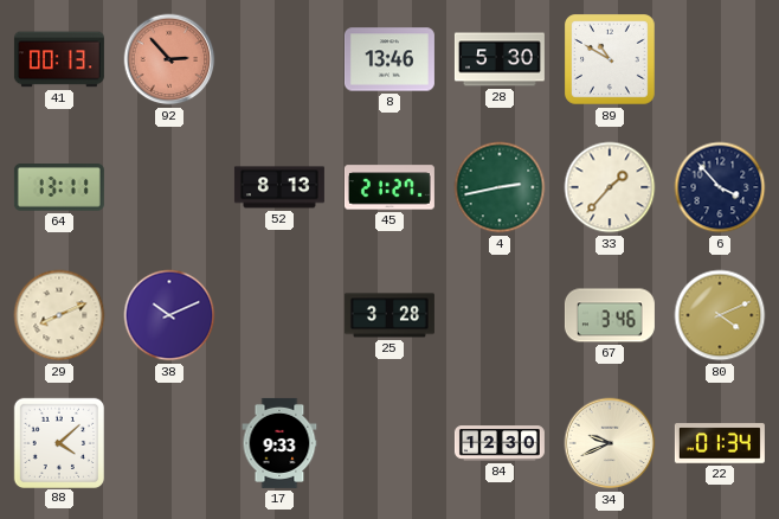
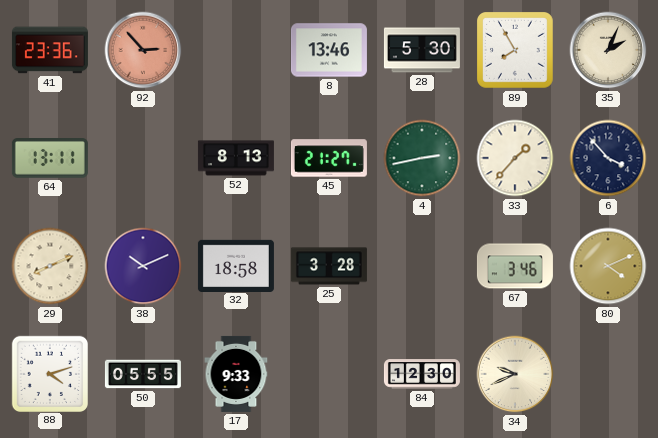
41: 00:13 -> 23:36 (50, 50)
89: 10:50 -> 7:55 (516, 51)
35: none -> 2:04 (608, 50)
32: none -> 18:58 (236, 265)
88: 4:08 -> 4:12 (49, 373)
50: none -> 05:55 (143, 374)
22: 01:34 -> none (720, 443)
